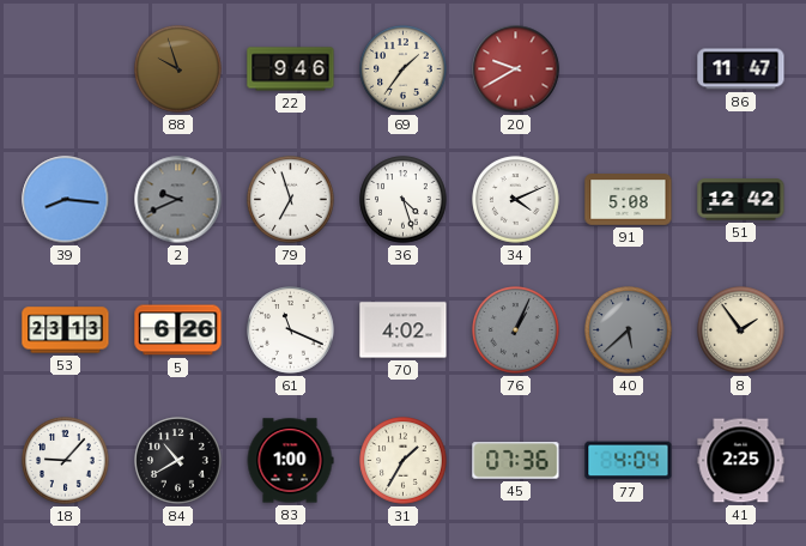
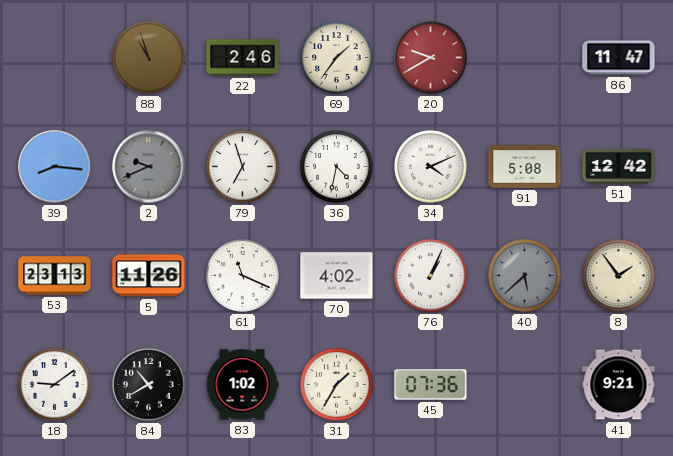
88: 9:57 -> 10:57 (149, 58)
22: 9:46 -> 2:46 (243, 58)
36: 4:27 -> 4:32 (337, 167)
5: 6:26 -> 11:26 (149, 276)
76 dial: grey -> white (431, 276)
18: 9:07 -> 9:09 (55, 385)
83: 1:00 -> 1:02 (242, 385)
77: 4:04 -> none (629, 461)
41: 2:25 -> 9:21 (619, 385)
